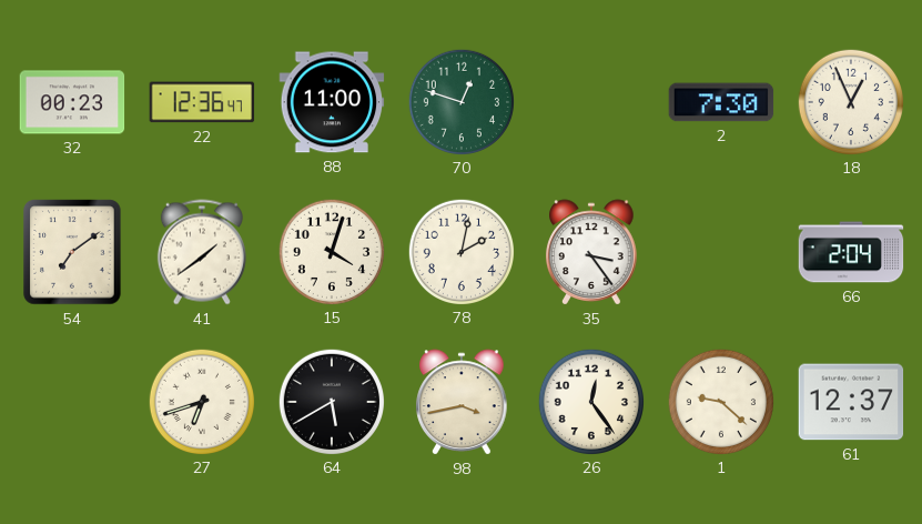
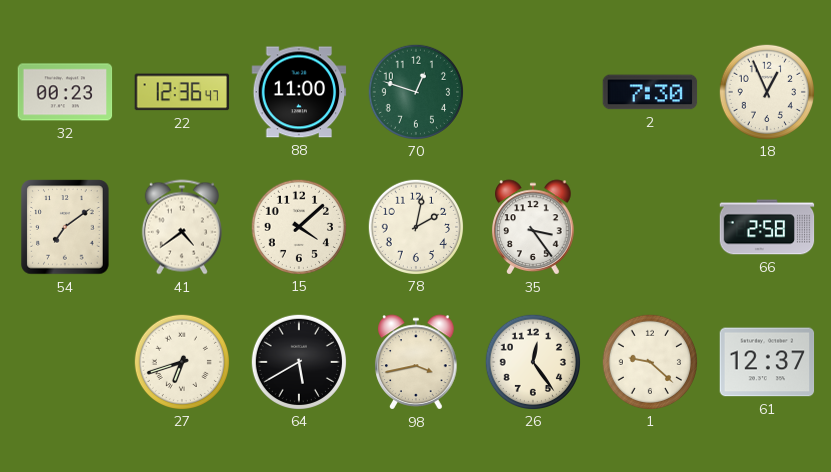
41: 1:39 -> 4:39 (182, 227)
15: 4:03 -> 4:08 (298, 226)
66: 2:04 -> 2:58 (767, 227)
